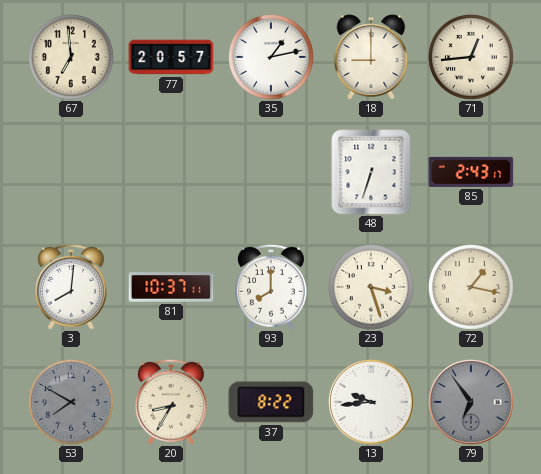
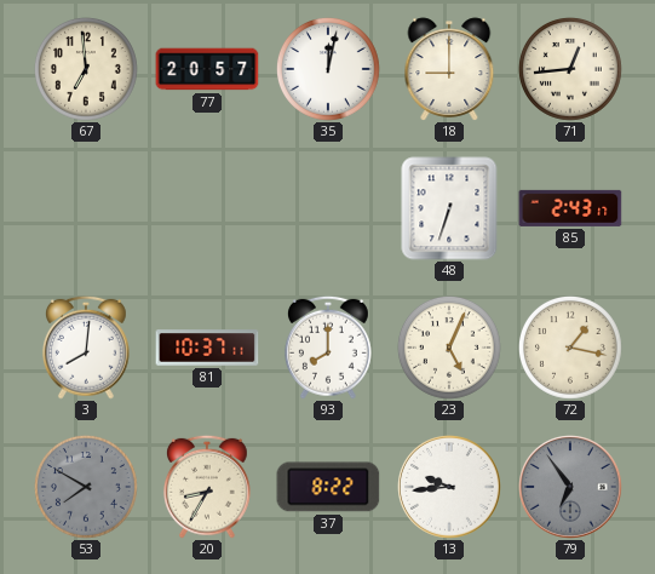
35: 1:13 -> 12:02 (328, 69)
23: 3:27 -> 5:04 (449, 348)
